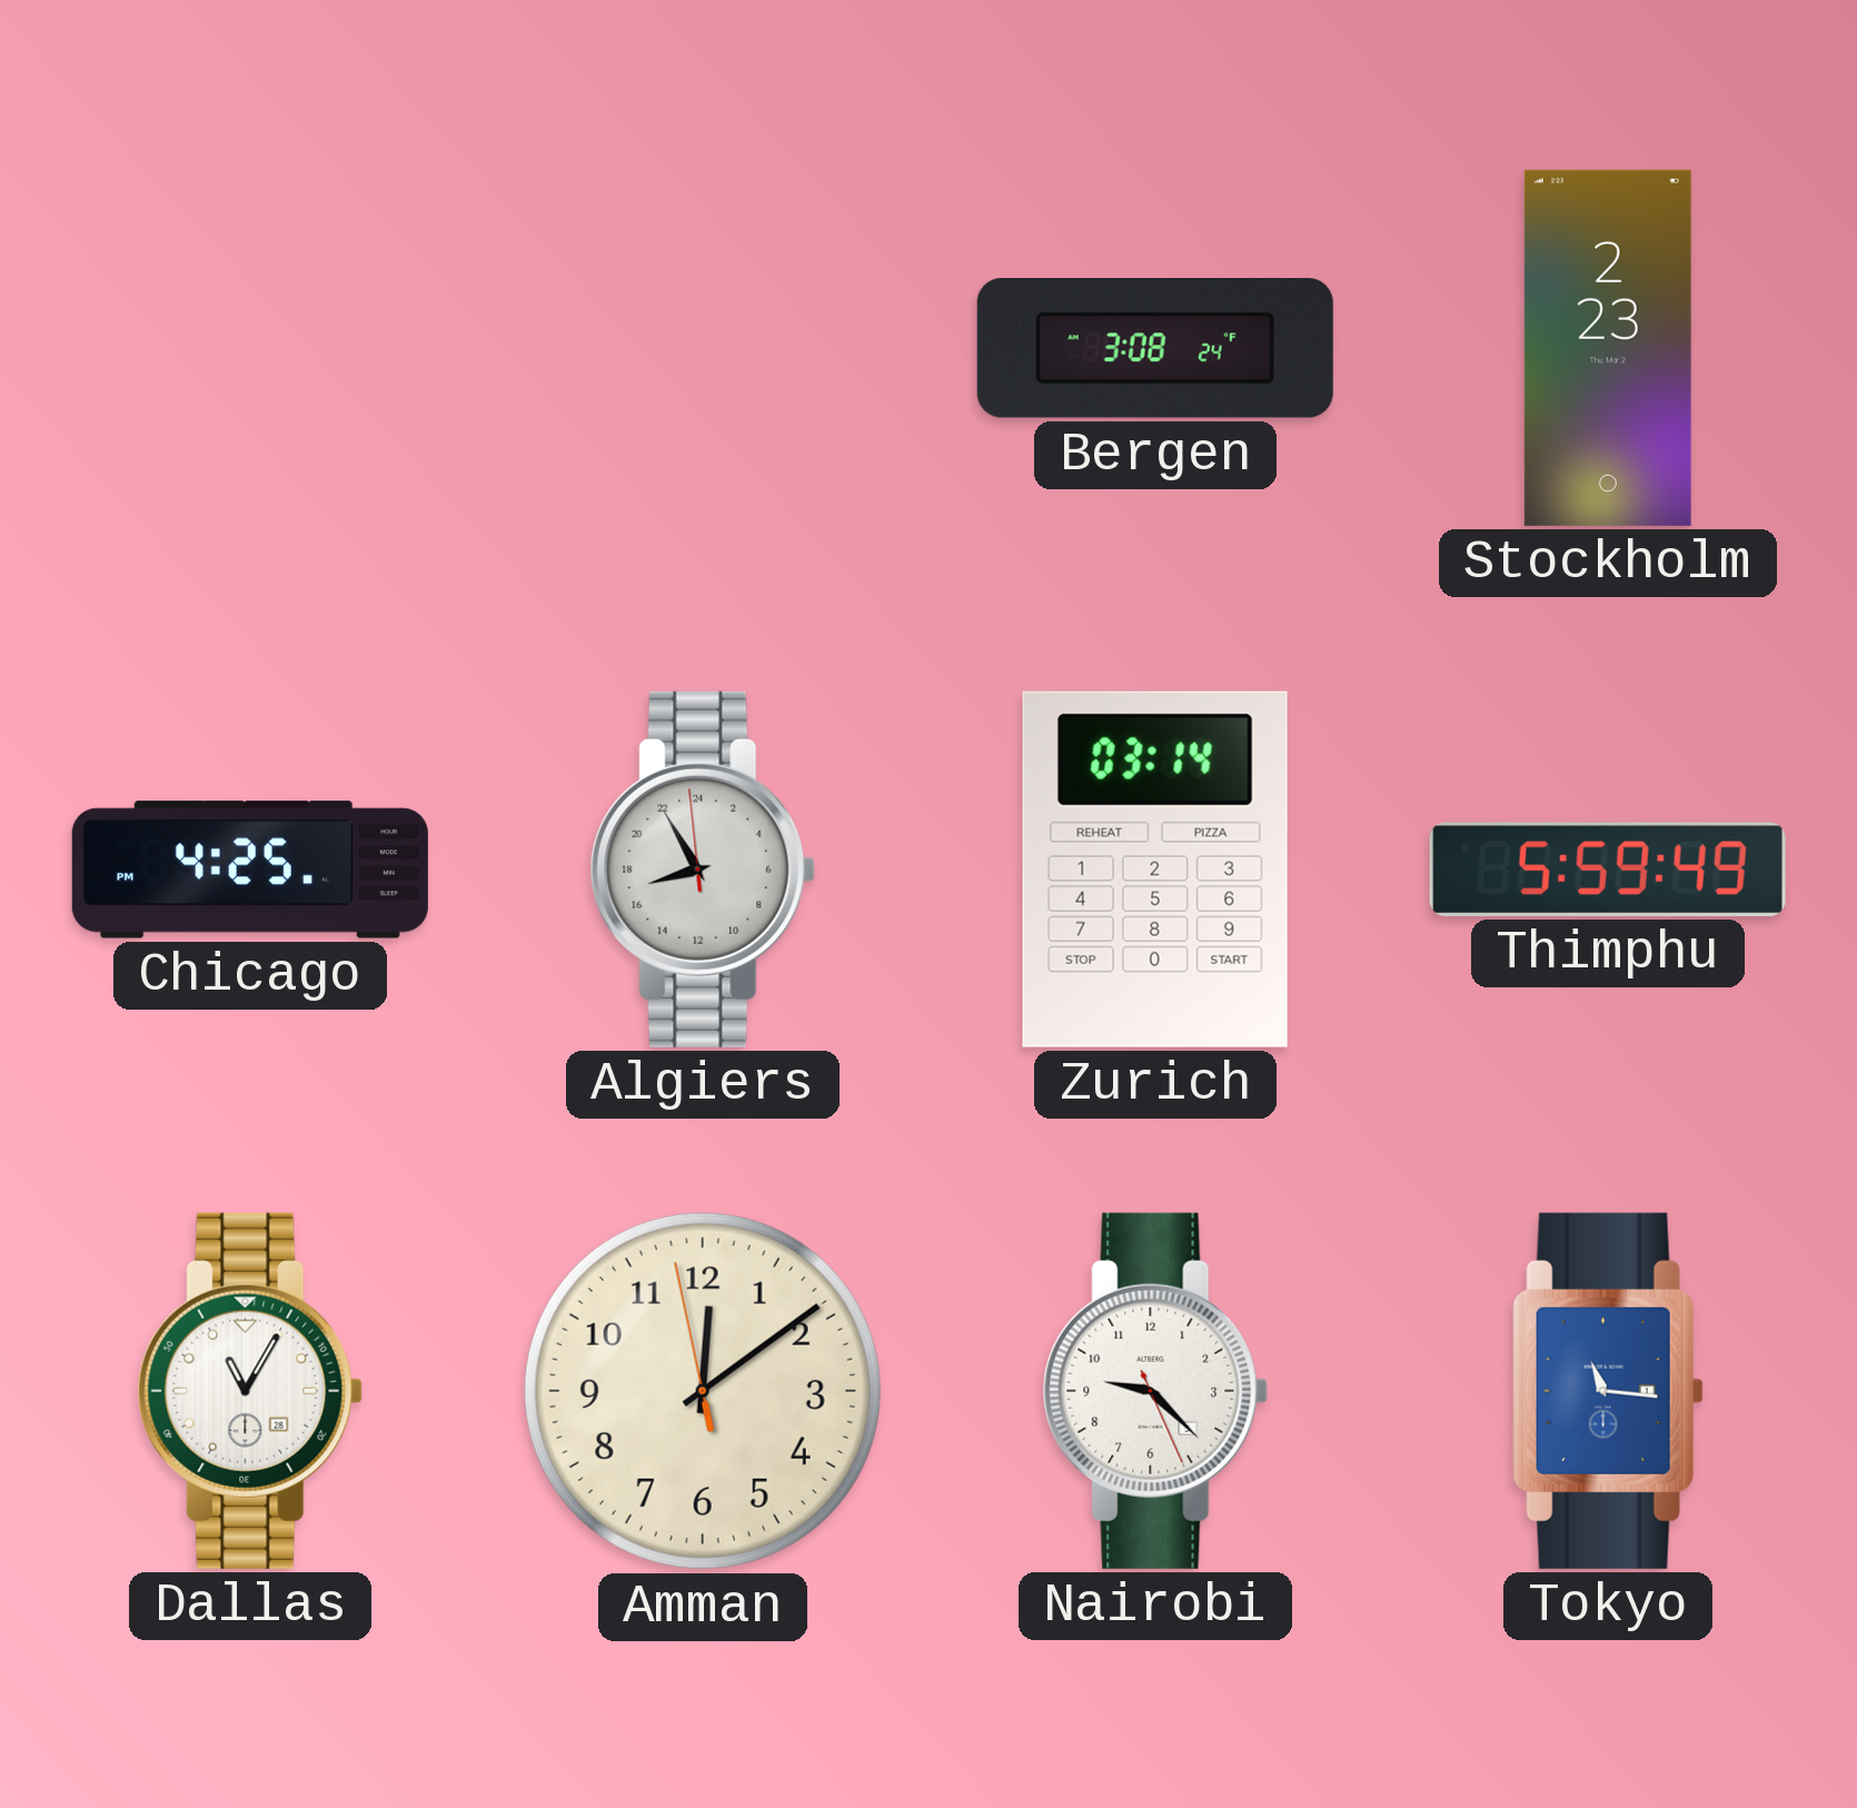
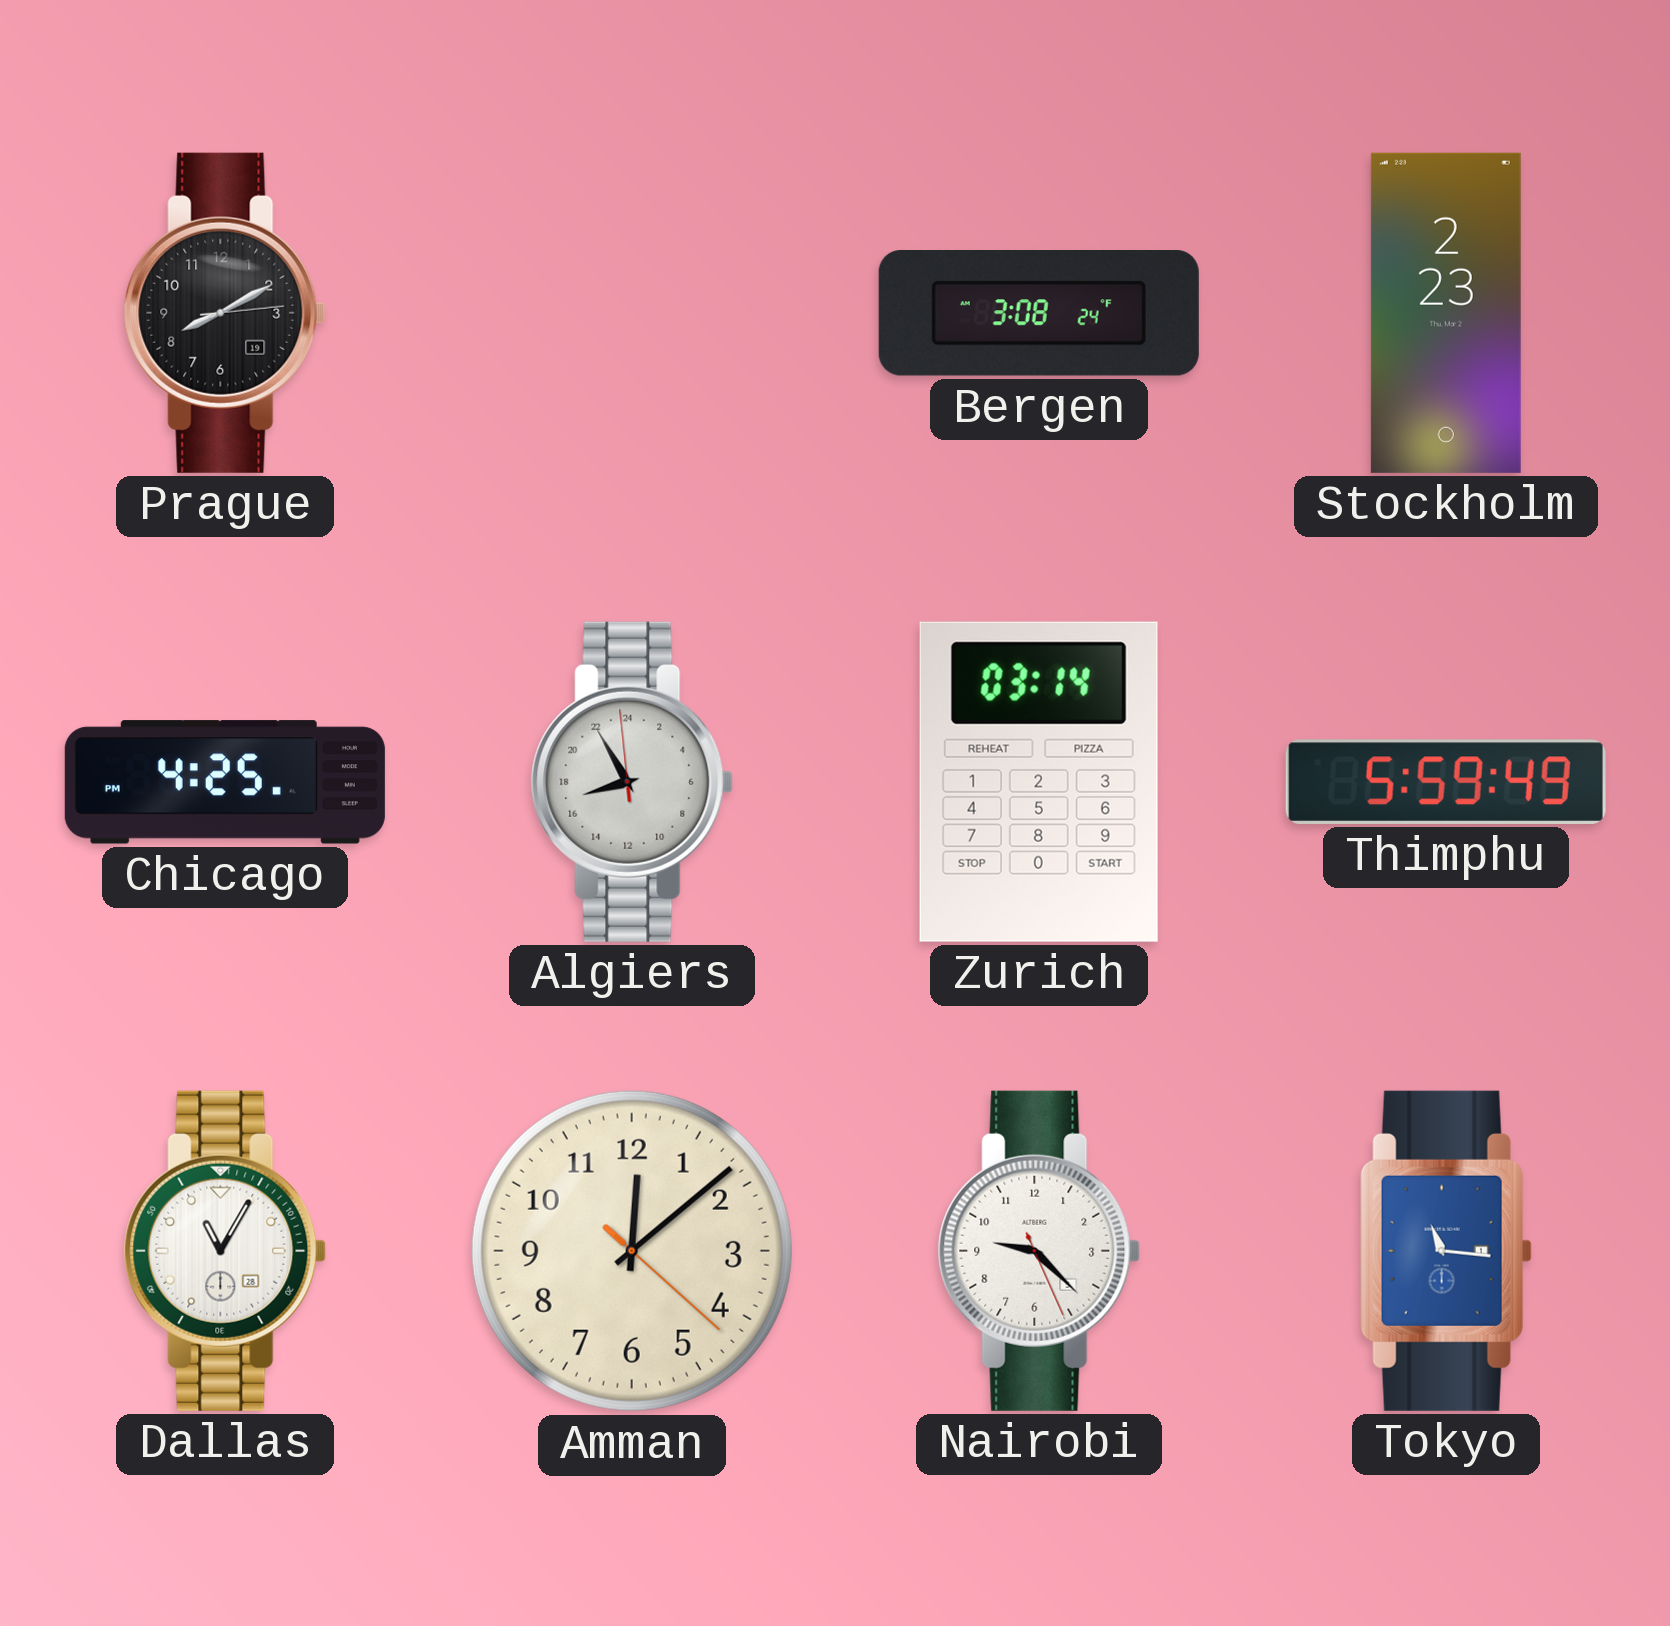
Prague: none -> 8:10 (225, 313)
Amman: 12:08:58 -> 12:08:22 (632, 1251)
